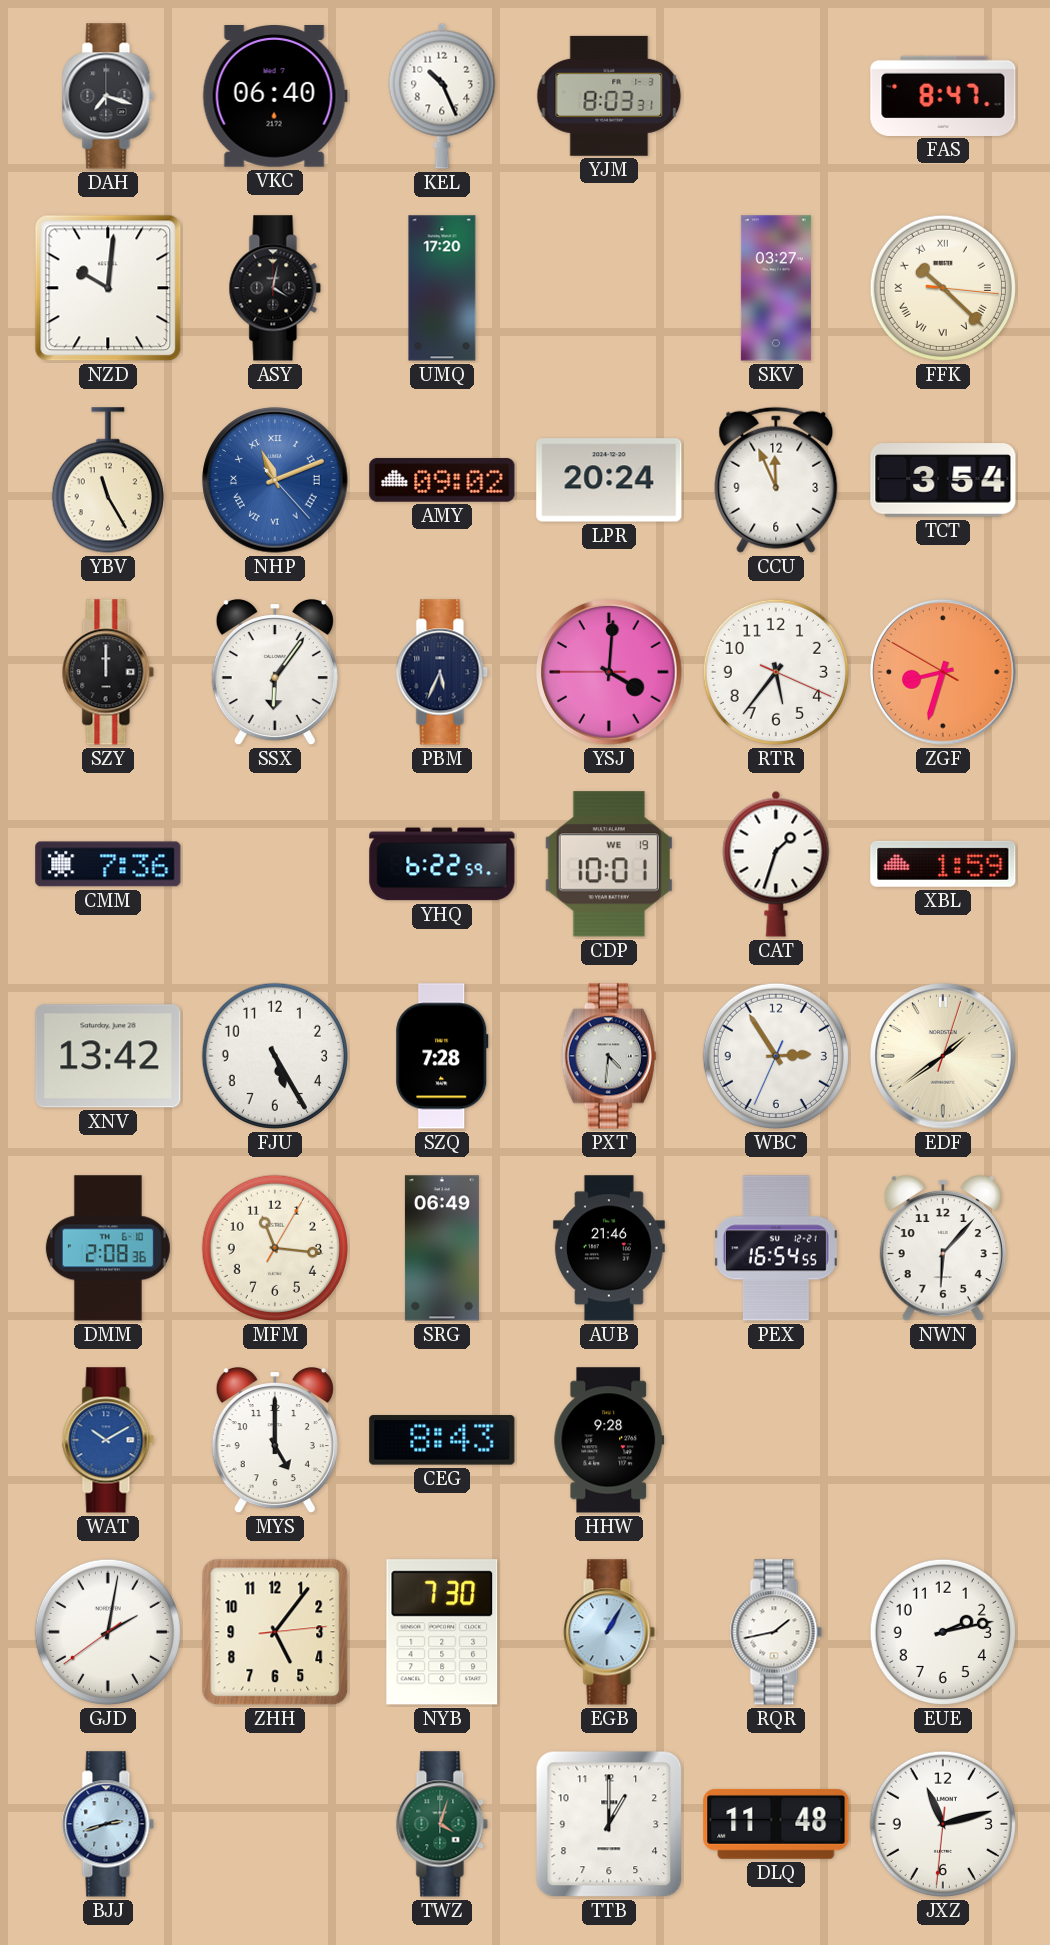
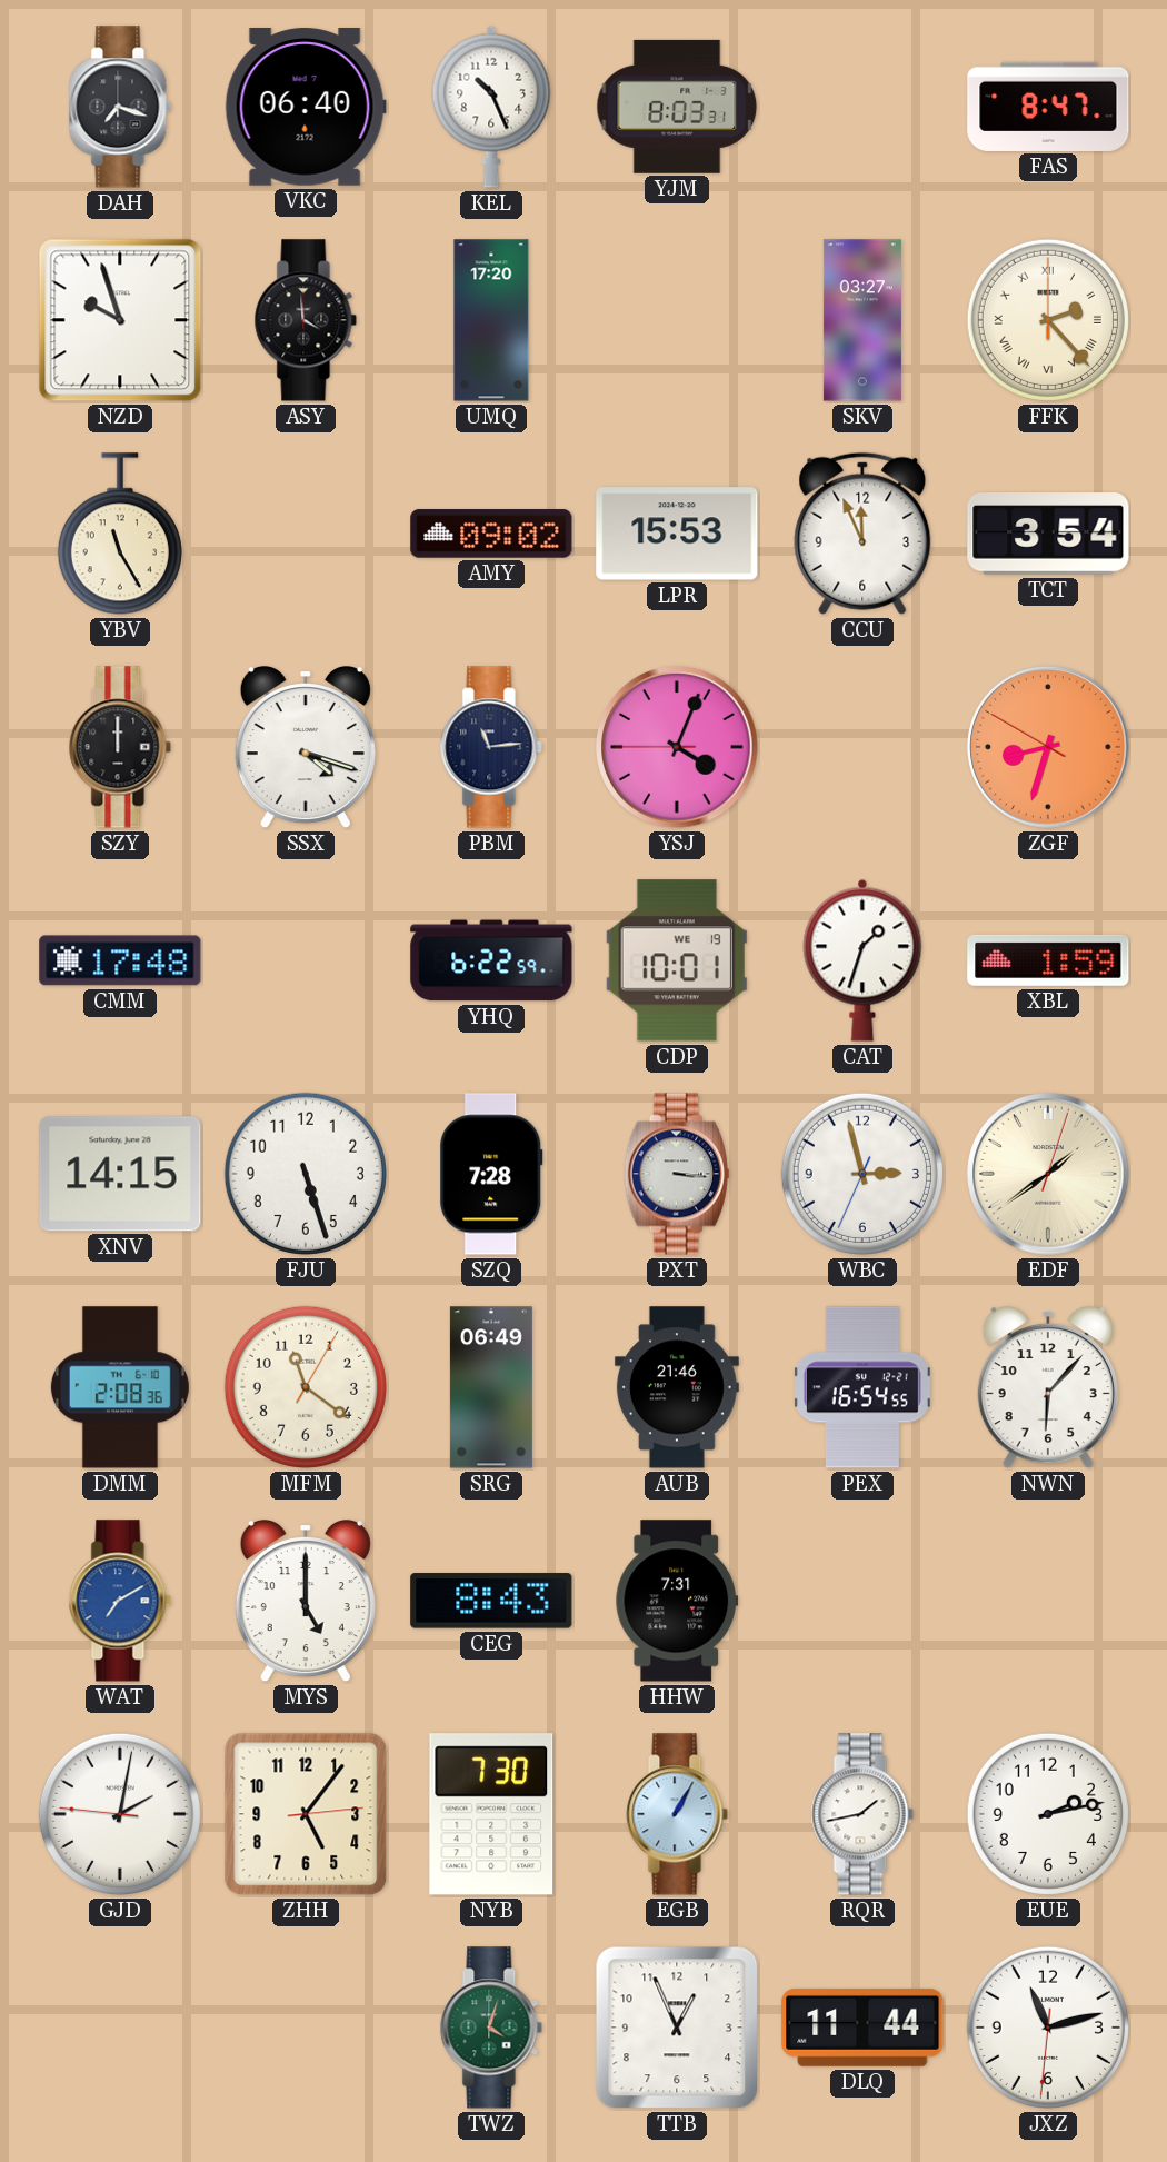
NZD: 10:01 -> 9:57 (120, 320)
ASY: 4:02 -> 3:59 (306, 320)
FFK: 10:22 -> 2:23 (1048, 320)
NHP: 11:11 -> none (275, 480)
LPR: 20:24 -> 15:53 (677, 534)
SSX: 6:06 -> 4:18 (306, 748)
PBM: 5:34 -> 11:14 (491, 747)
YSJ: 4:00 -> 4:03 (677, 747)
RTR: 5:36 -> none (776, 672)
CMM: 7:36 -> 17:48 (120, 960)
XNV: 13:42 -> 14:15 (120, 1174)
FJU: 5:25 -> 5:27 (306, 1174)
PXT: 4:31 -> 3:16 (677, 1174)
WBC: 2:54 -> 2:57 (862, 1174)
MFM: 11:16 -> 11:21 (306, 1387)
WAT: 10:10 -> 7:10 (120, 1601)
HHW: 9:28 -> 7:31 (677, 1601)
GJD: 2:01:39 -> 2:01:46 (120, 1814)
BJJ: 2:42 -> none (108, 1824)
TTB: 1:00 -> 12:56 (677, 2028)
DLQ: 11:48 -> 11:44 (862, 2028)
